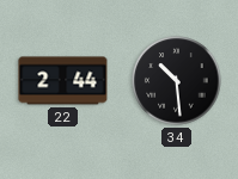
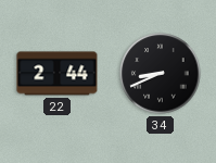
34: 10:29 -> 8:41 (161, 74)
